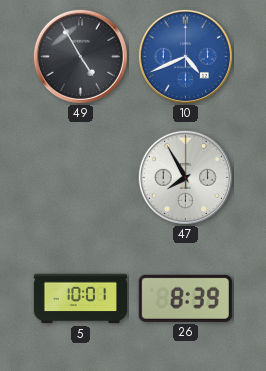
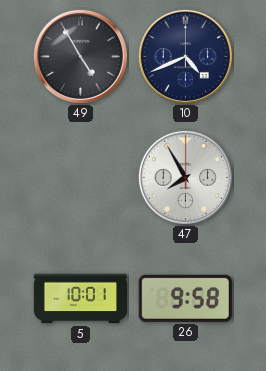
10 dial: blue -> navy (185, 56)
26: 8:39 -> 9:58 (185, 298)
